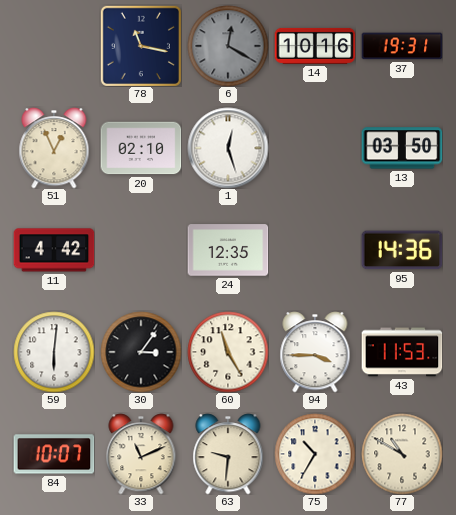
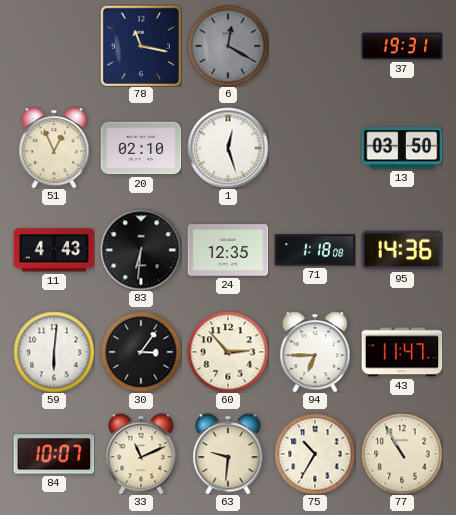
14: 10:16 -> none (315, 46)
11: 4:42 -> 4:43 (54, 250)
83: none -> 6:31 (141, 250)
71: none -> 1:18 (315, 250)
60: 11:25 -> 2:53 (228, 352)
94: 3:45 -> 6:45 (315, 352)
43: 11:53 -> 11:47 (402, 352)
77: 10:50 -> 10:55 (402, 454)
